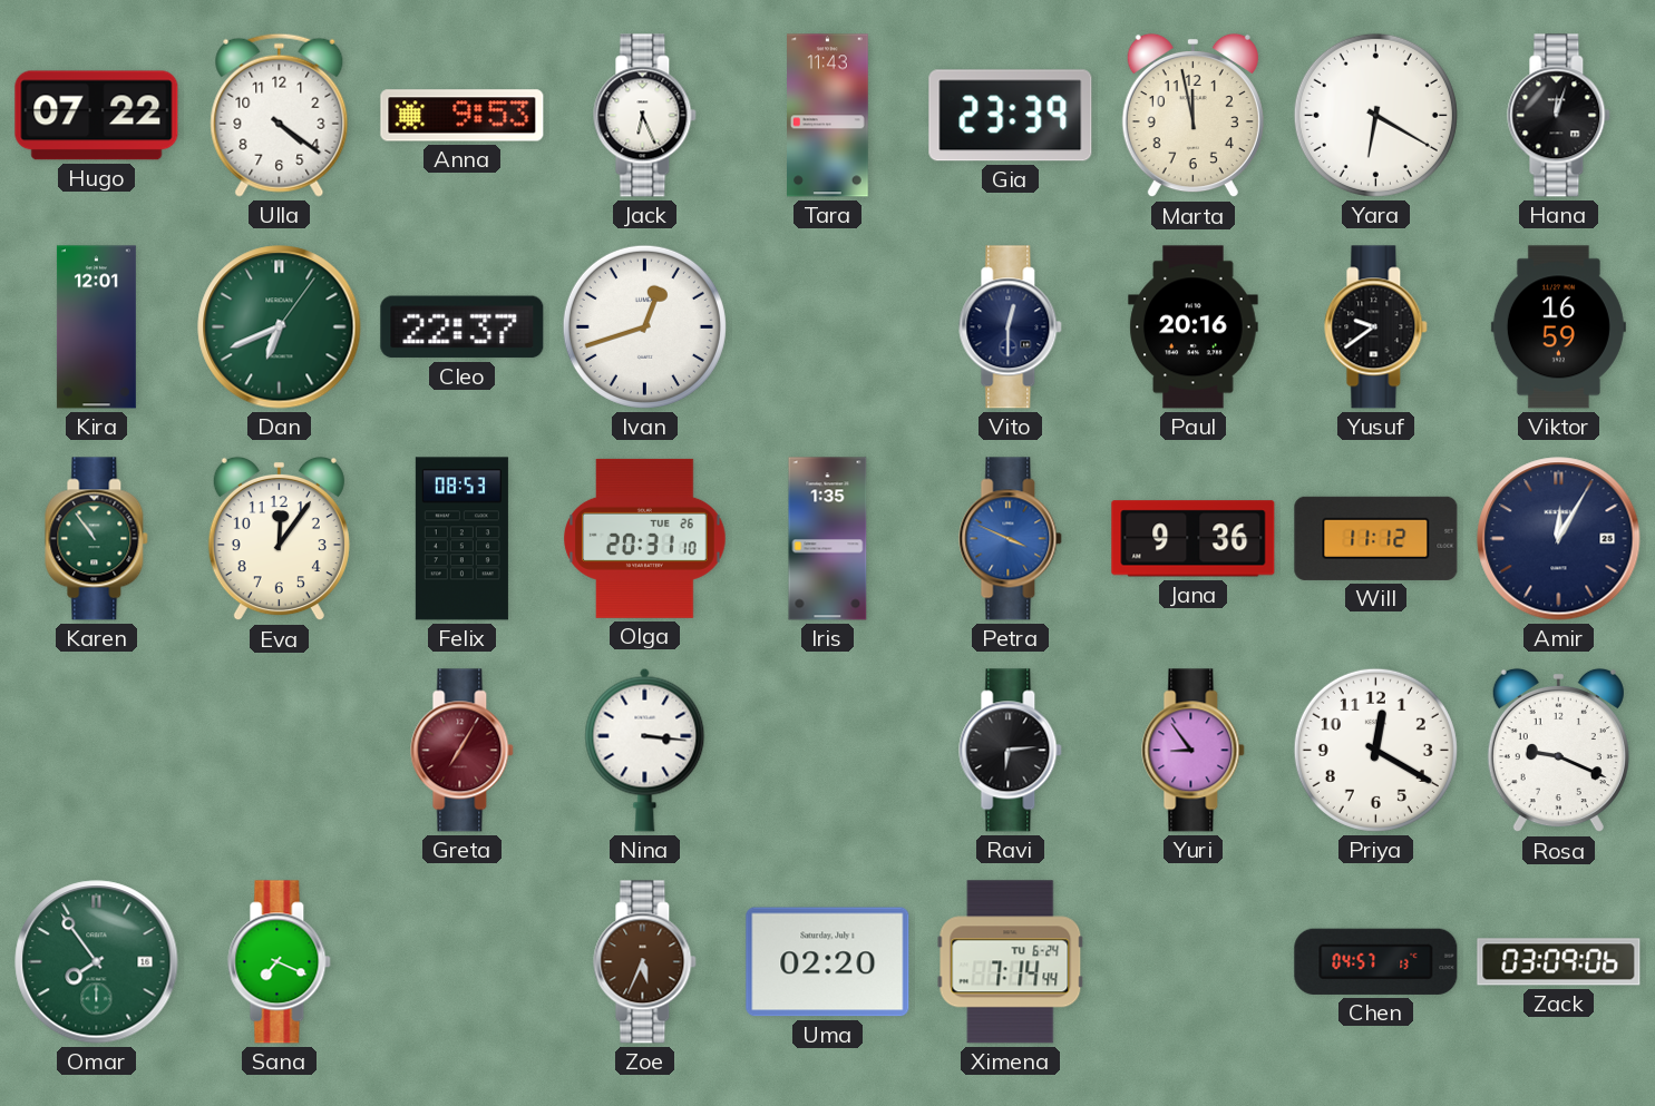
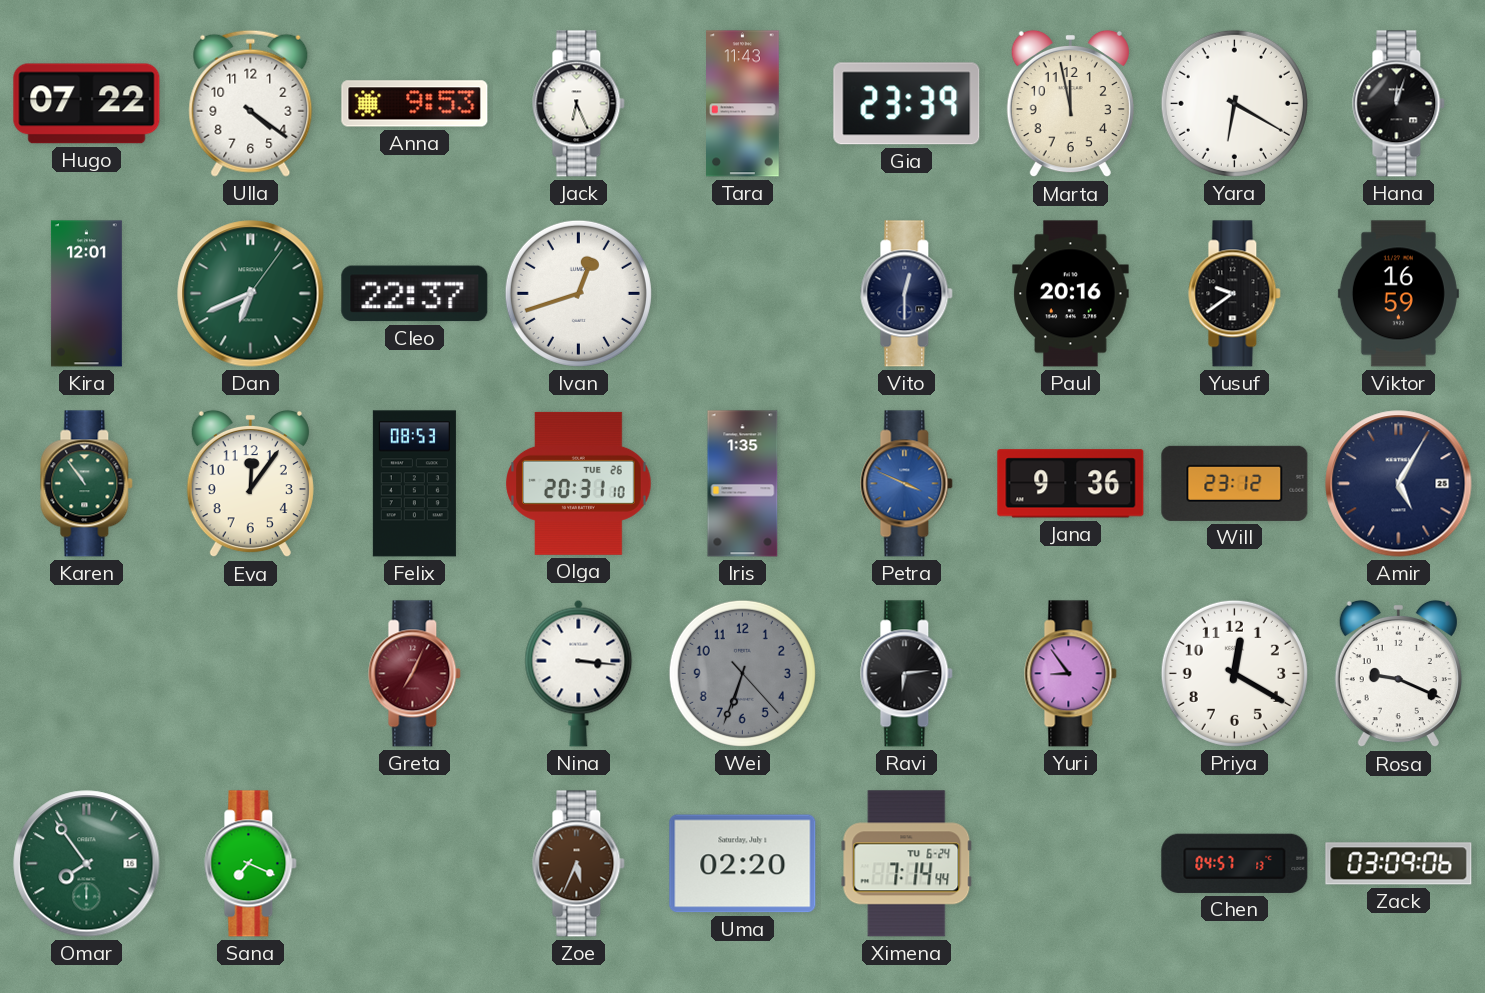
Will: 11:12 -> 23:12 (1235, 483)
Amir: 12:05 -> 5:05 (1399, 484)
Greta: 7:05 -> 7:04 (415, 674)
Wei: none -> 6:33 (742, 673)
